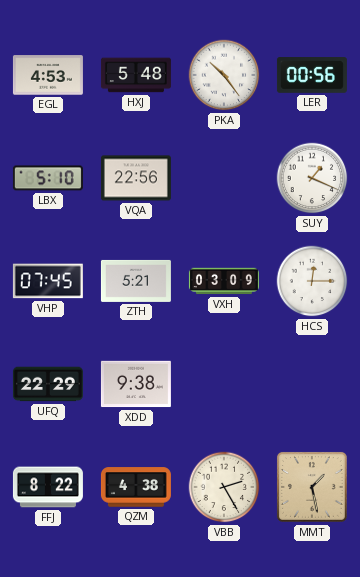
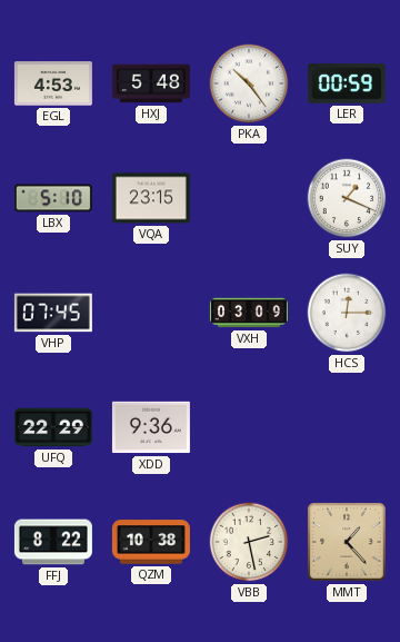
LER: 00:56 -> 00:59 (347, 83)
VQA: 22:56 -> 23:15 (151, 198)
ZTH: 5:21 -> none (136, 281)
XDD: 9:38 -> 9:36 (151, 427)
QZM: 4:38 -> 10:38 (151, 542)
VBB: 2:25 -> 2:28 (249, 542)
MMT: 1:28 -> 1:23 (348, 543)
